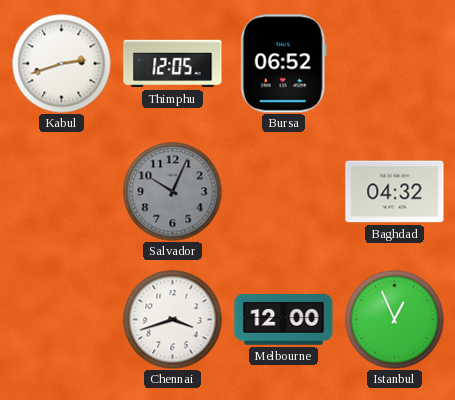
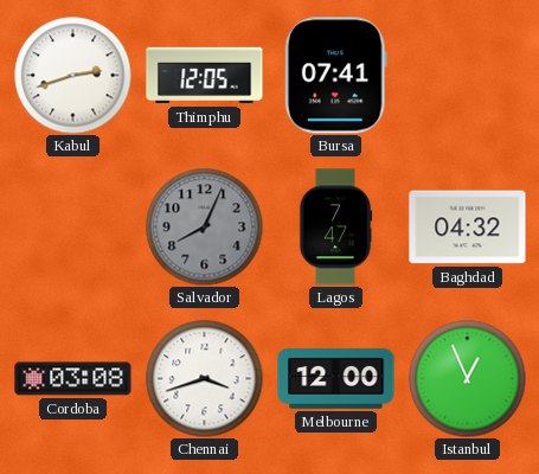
Bursa: 06:52 -> 07:41 (335, 76)
Salvador: 10:04 -> 8:04 (205, 228)
Lagos: none -> 7:47 (335, 228)
Cordoba: none -> 03:08 (73, 379)
